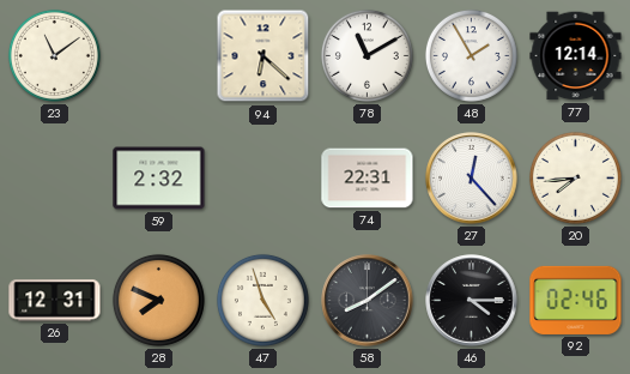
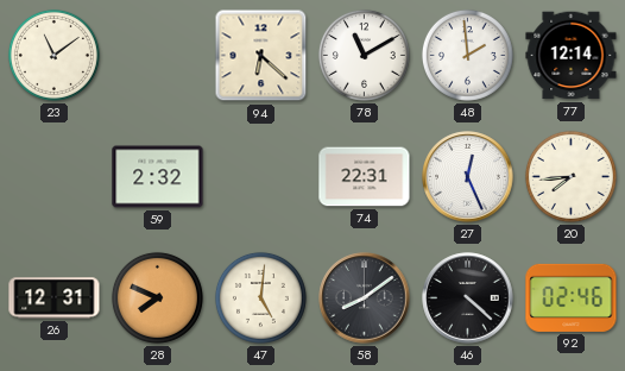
48: 1:55 -> 1:59 (467, 55)
27: 12:23 -> 12:26 (468, 177)
47: 4:57 -> 5:01 (260, 297)
46: 4:15 -> 4:22 (468, 298)
